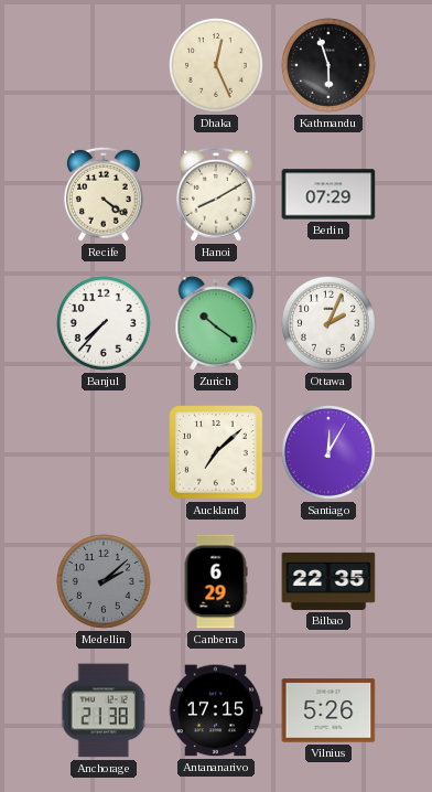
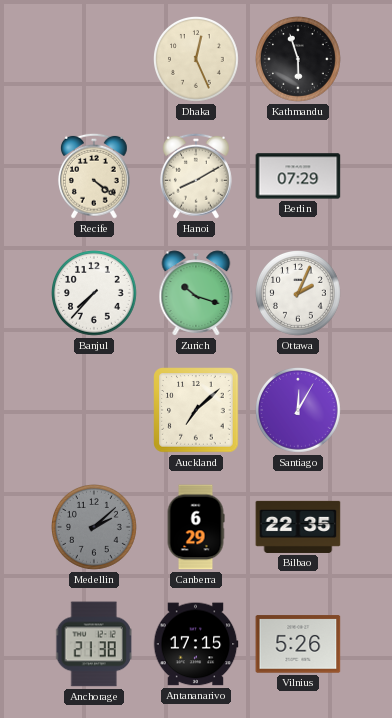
Zurich: 10:21 -> 10:18 (196, 293)
